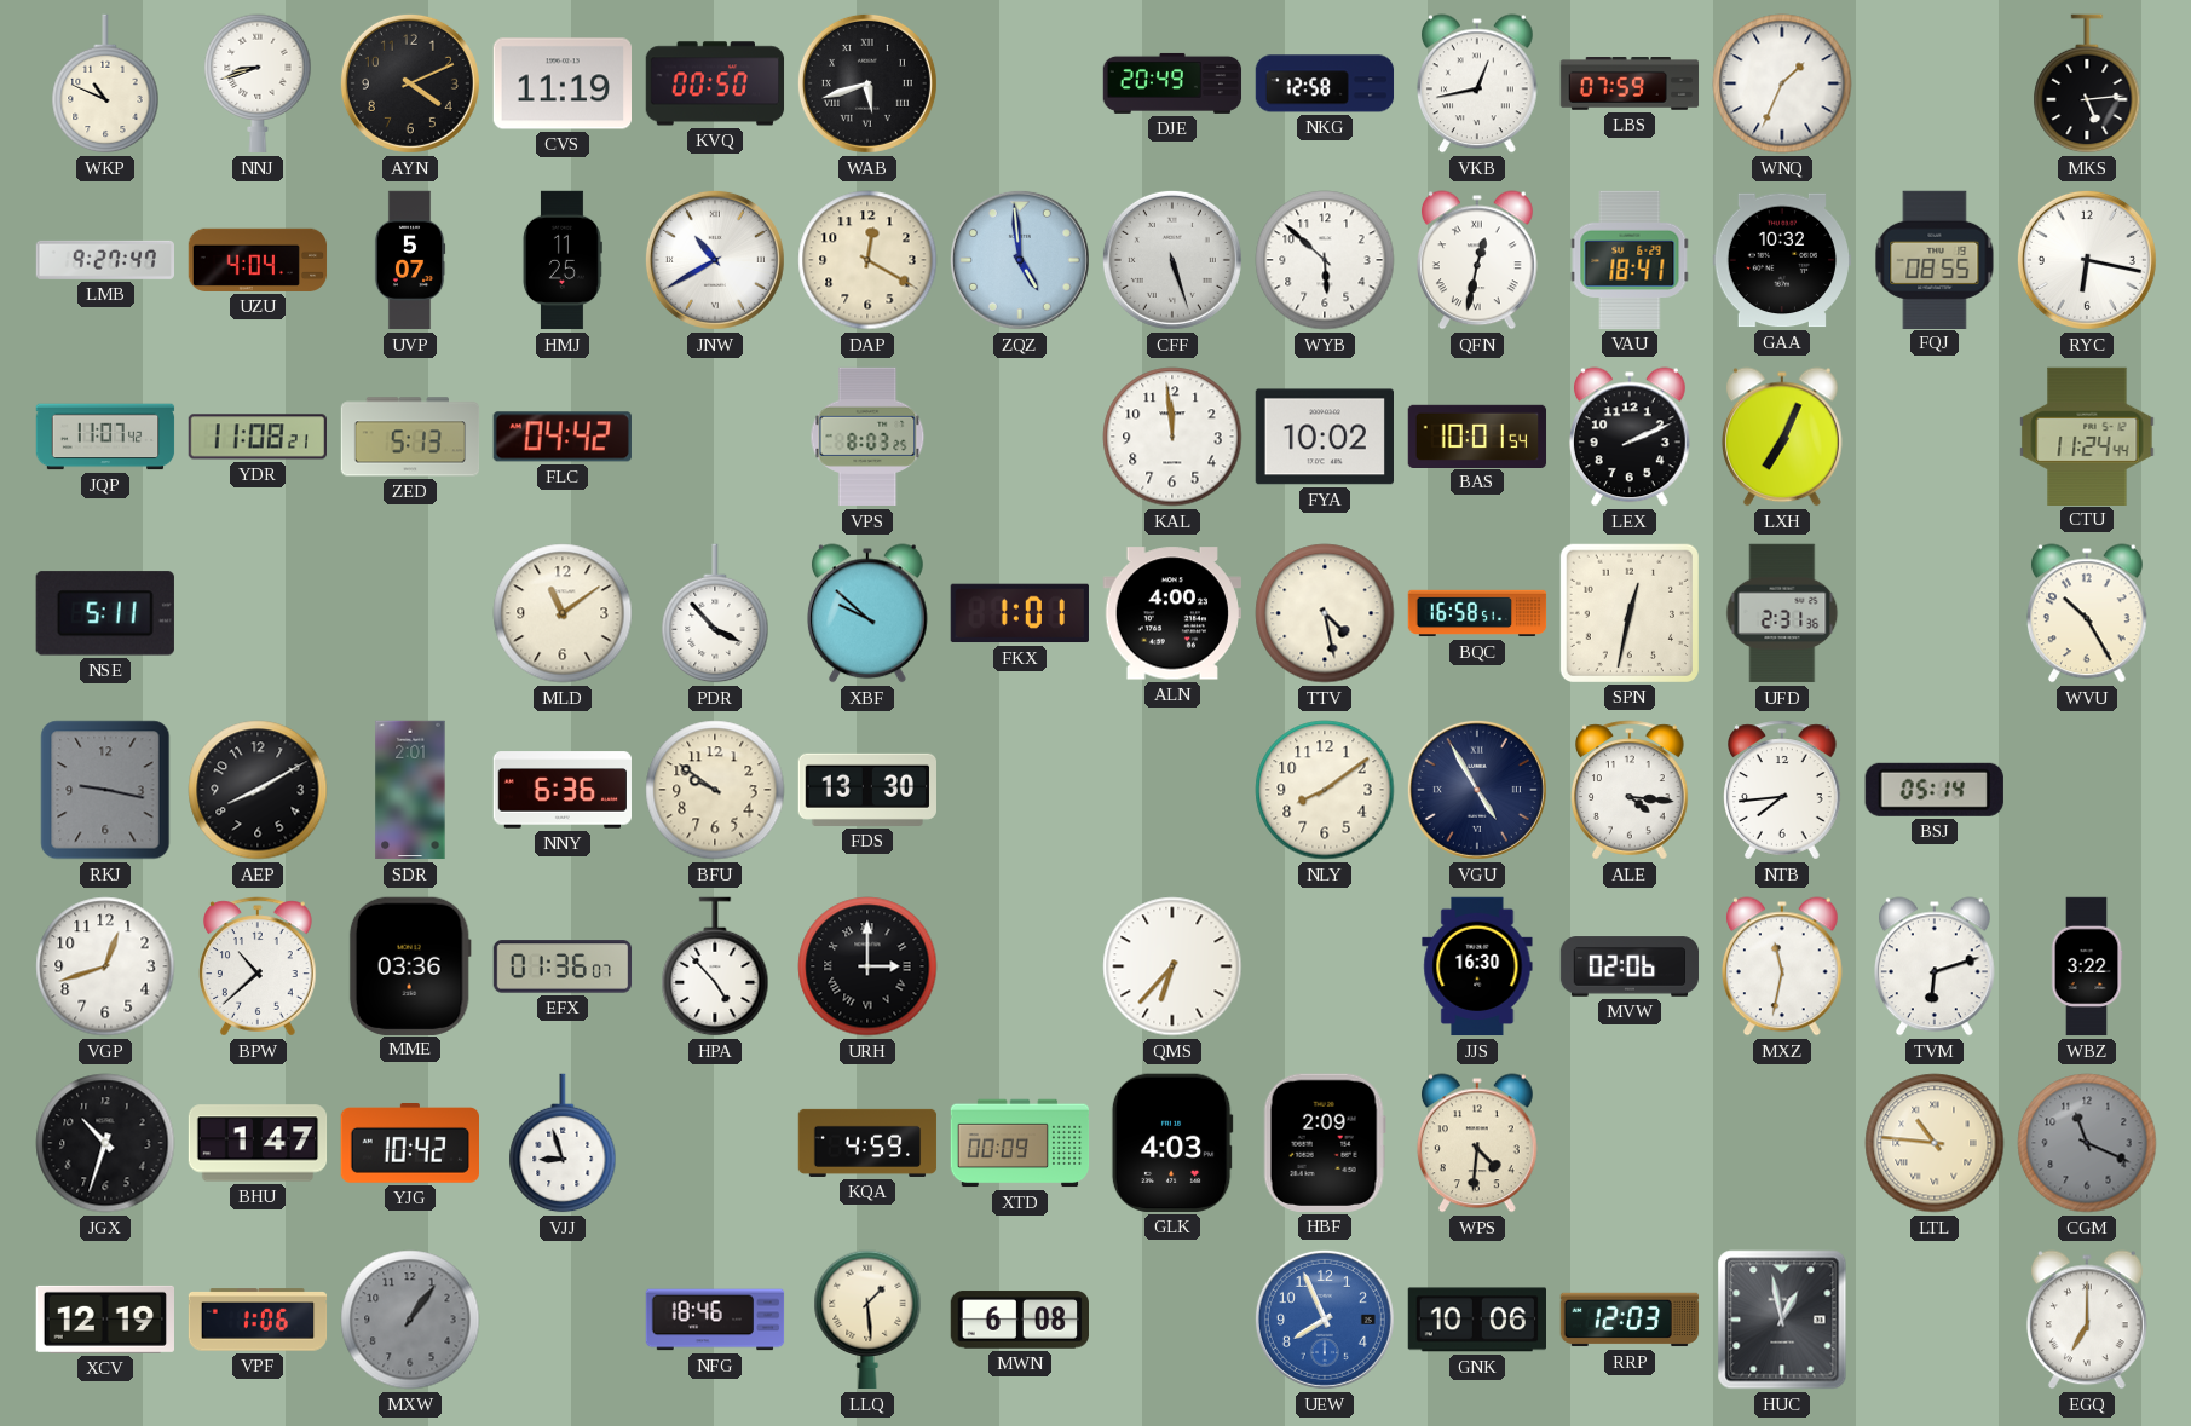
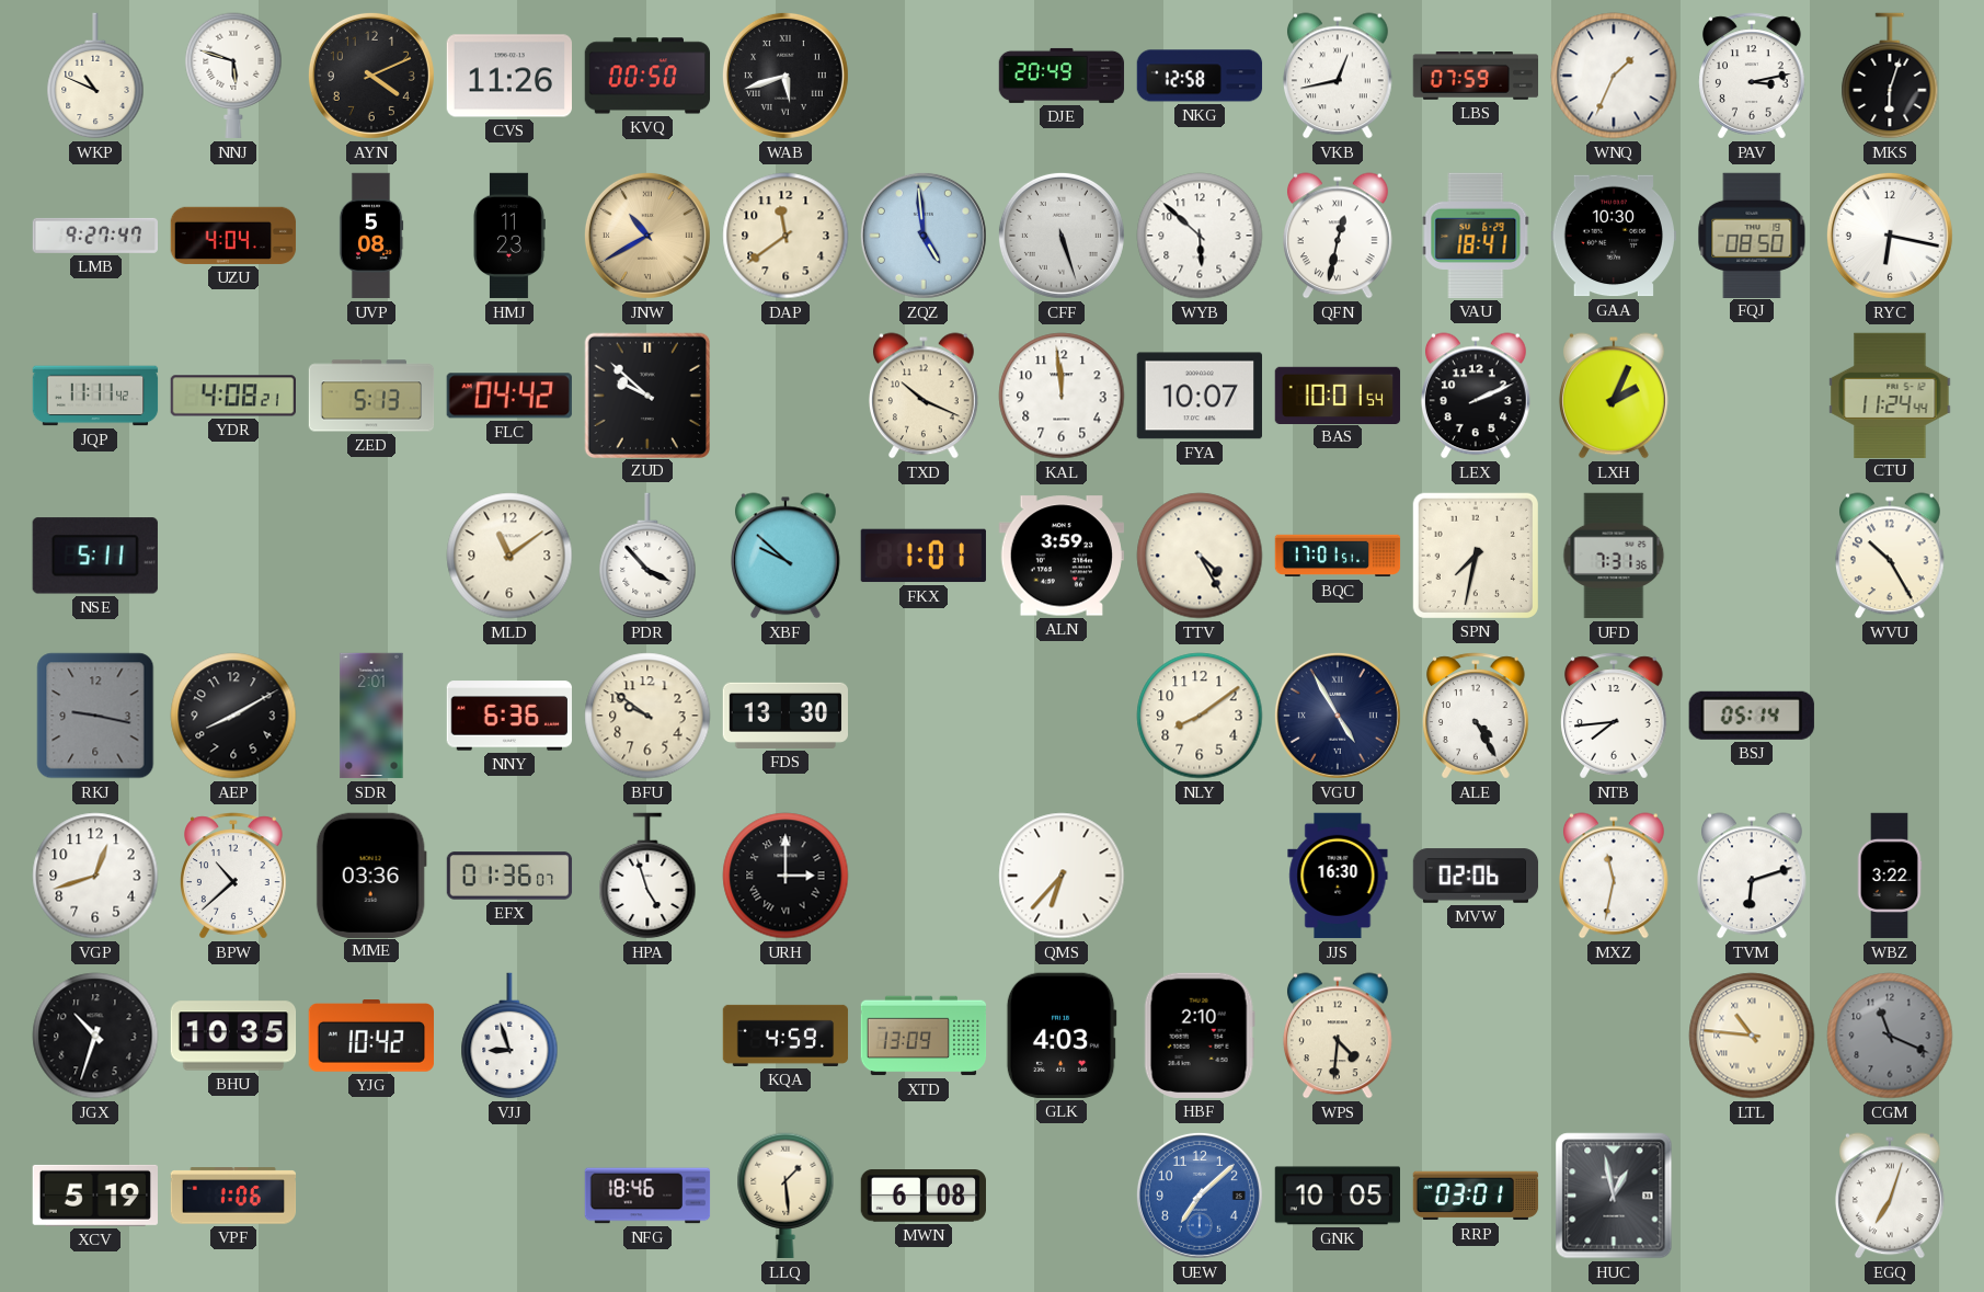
NNJ: 8:42 -> 5:48 (233, 76)
CVS: 11:19 -> 11:26 (508, 76)
PAV: none -> 3:13 (1752, 76)
MKS: 5:14 -> 6:03 (1890, 76)
UVP: 5:07 -> 5:08 (371, 236)
HMJ: 11:25 -> 11:23 (508, 236)
JNW dial: white -> champagne (647, 236)
DAP: 12:20 -> 11:39 (785, 236)
GAA: 10:32 -> 10:30 (1613, 236)
FQJ: 08:55 -> 08:50 (1752, 235)
JQP: 11:07 -> 11:11 (95, 396)
YDR: 11:08 -> 4:08 (232, 396)
ZUD: none -> 9:52 (646, 395)
VPS: 8:03 -> none (867, 437)
TXD: none -> 10:19 (924, 396)
FYA: 10:02 -> 10:07 (1199, 396)
LXH: 7:04 -> 2:04 (1614, 396)
ALN: 4:00 -> 3:59 (1062, 556)
TTV: 4:28 -> 4:25 (1200, 556)
BQC: 16:58 -> 17:01 (1338, 556)
SPN: 12:32 -> 7:32 (1476, 556)
UFD: 2:31 -> 7:31 (1614, 556)
ALE: 4:16 -> 4:25 (1476, 716)
HPA: 4:53 -> 4:57 (647, 876)
BHU: 1:47 -> 10:35 (233, 1036)
XTD: 00:09 -> 13:09 (924, 1036)
HBF: 2:09 -> 2:10 (1200, 1036)
XCV: 12:19 -> 5:19 (94, 1196)
MXW: 1:06 -> none (410, 1320)
UEW: 7:56 -> 7:08 (1200, 1196)
GNK: 10:06 -> 10:05 (1337, 1196)
RRP: 12:03 -> 03:01 (1476, 1196)
EGQ: 7:00 -> 7:03 (1890, 1196)
